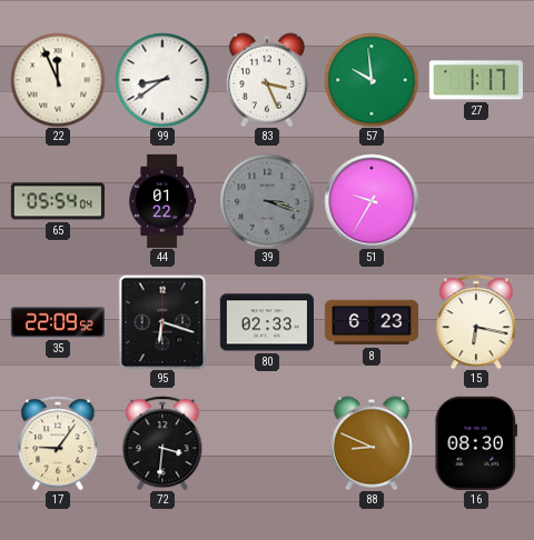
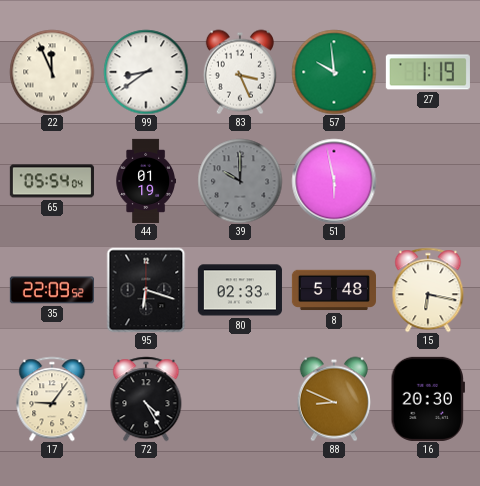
27: 1:17 -> 1:19 (428, 72)
44: 01:22 -> 01:19 (145, 181)
39: 3:18 -> 10:00 (240, 181)
51: 9:35 -> 5:58 (334, 181)
8: 6:23 -> 5:48 (334, 290)
72: 3:31 -> 4:25 (146, 399)
16: 08:30 -> 20:30 (427, 399)
